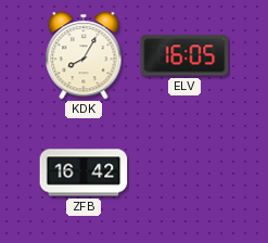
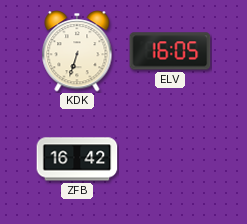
KDK: 8:05 -> 6:33 (77, 51)
